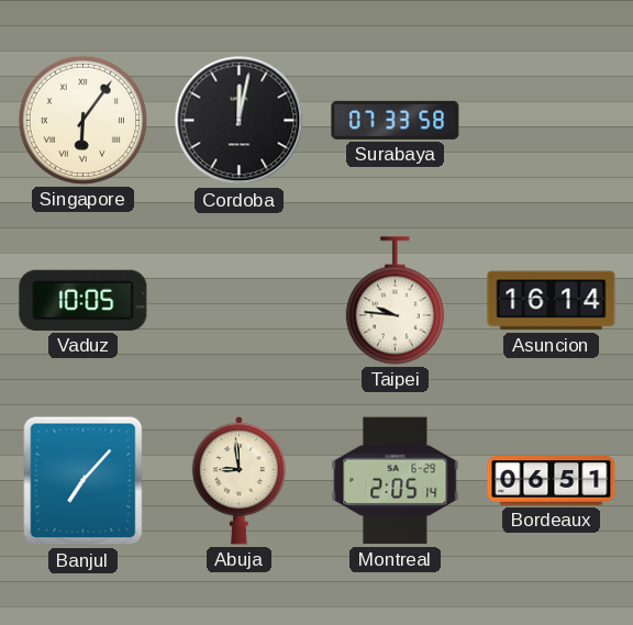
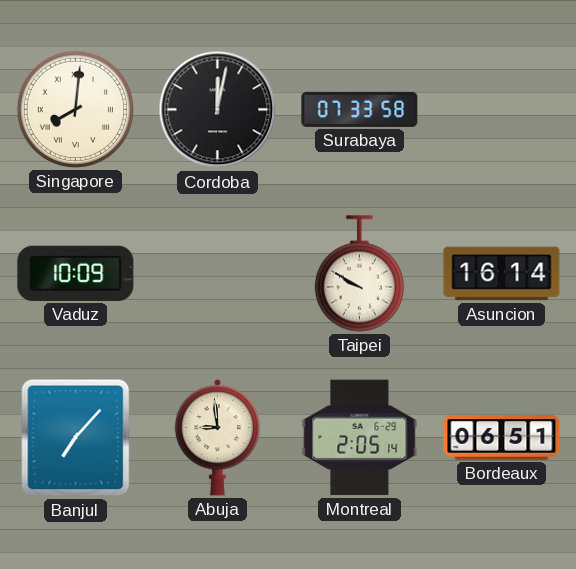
Singapore: 6:06 -> 8:01 (75, 109)
Vaduz: 10:05 -> 10:09 (76, 273)
Taipei: 9:46 -> 9:50 (359, 274)
